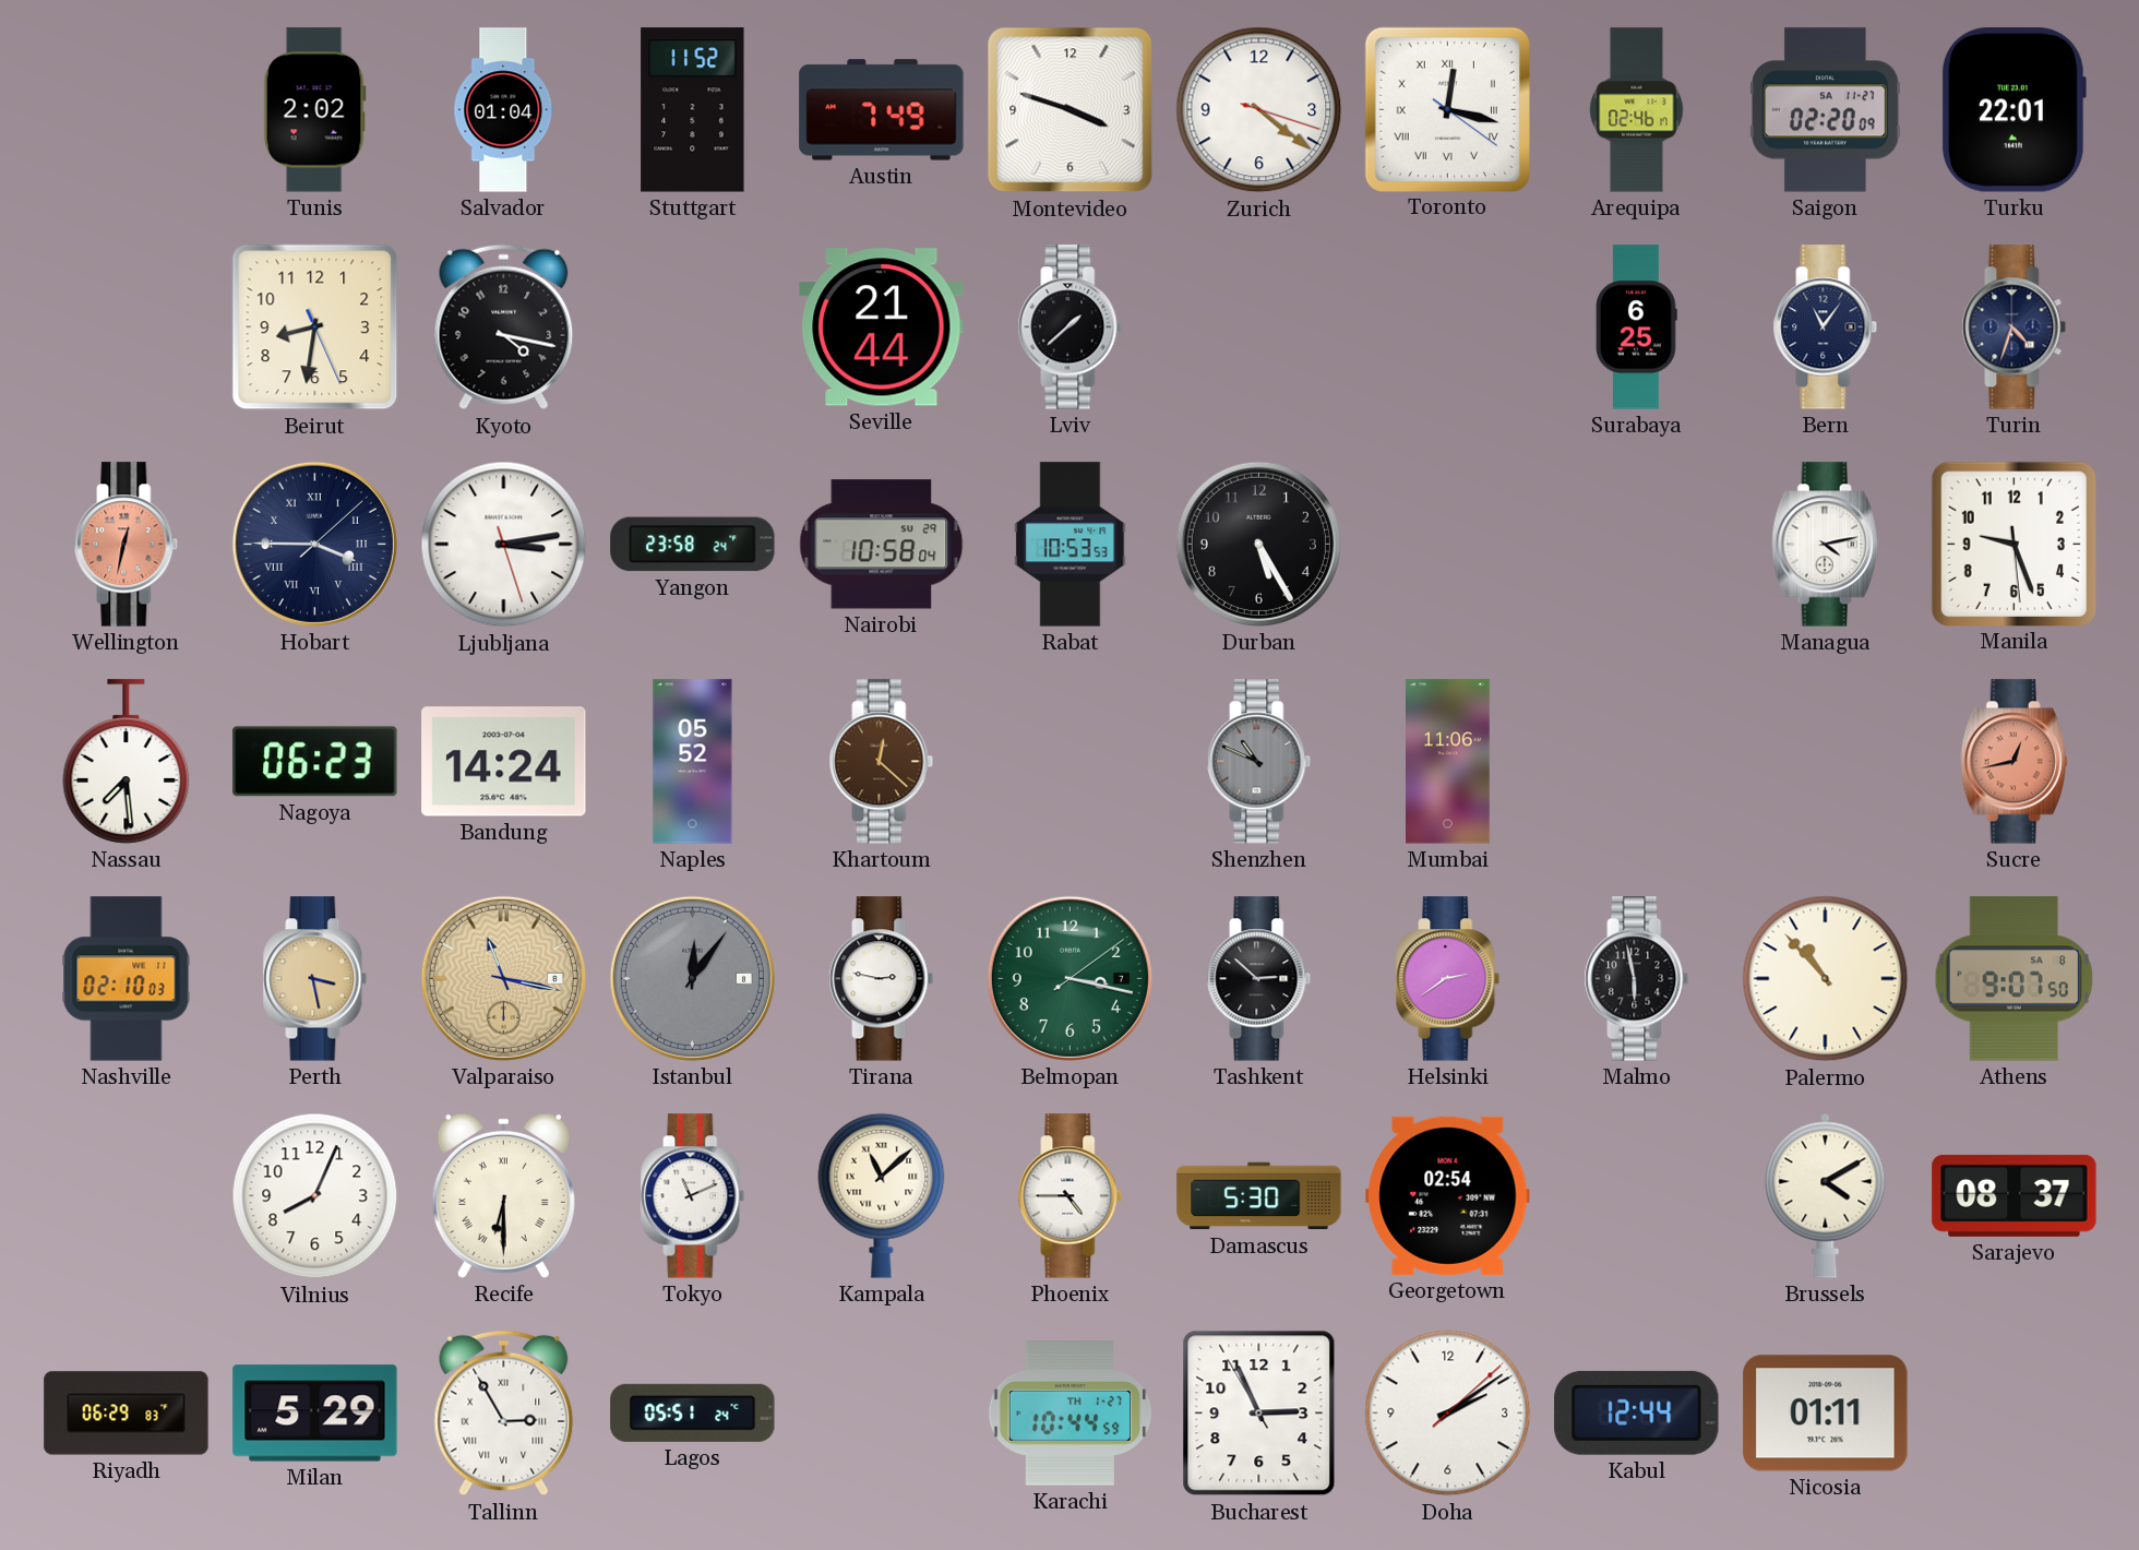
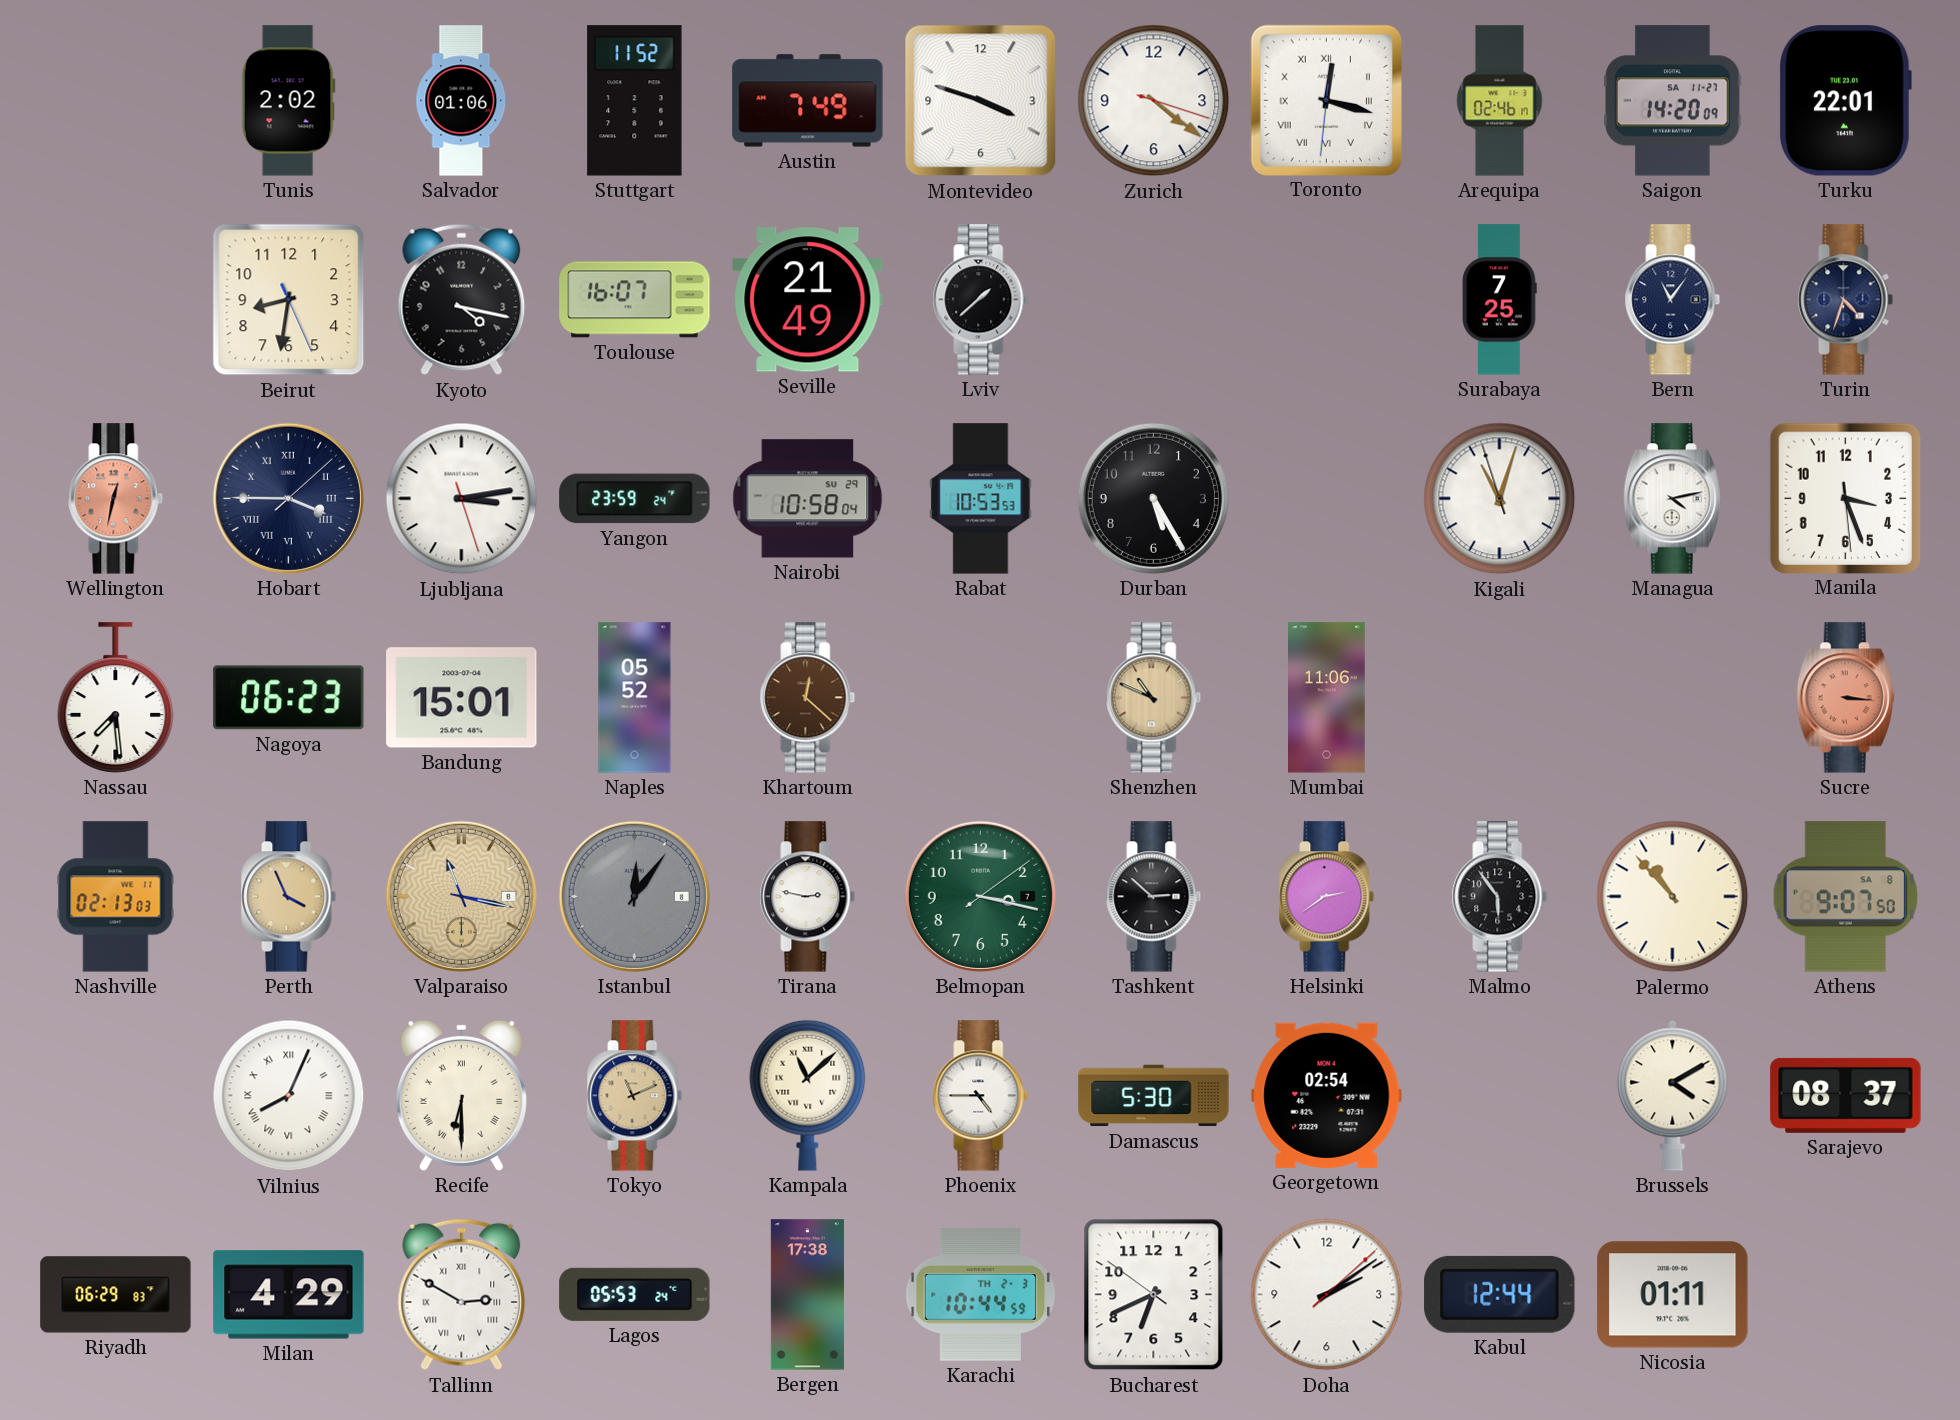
Salvador: 01:04 -> 01:06 (462, 101)
Toronto: 12:17:21 -> 12:17:31 (1326, 100)
Saigon: 02:20 -> 14:20 (1673, 101)
Toulouse: none -> 16:07 (635, 300)
Seville: 21:44 -> 21:49 (808, 300)
Surabaya: 6:25 -> 7:25 (1500, 300)
Yangon: 23:58 -> 23:59 (635, 499)
Kigali: none -> 11:02 (1500, 499)
Manila: 9:26 -> 3:26 (1845, 498)
Bandung: 14:24 -> 15:01 (462, 698)
Shenzhen dial: grey -> champagne (1154, 698)
Sucre: 12:43 -> 3:16 (1845, 698)
Nashville: 02:10 -> 02:13 (116, 897)
Perth: 3:28 -> 3:56 (289, 897)
Malmo: 5:58 -> 5:54 (1500, 897)
Vilnius numerals: Arabic -> Roman (289, 1096)
Tokyo dial: white -> champagne (635, 1096)
Milan: 5:29 -> 4:29 (289, 1295)
Tallinn: 2:55 -> 2:50 (462, 1295)
Lagos: 05:51 -> 05:53 (635, 1294)
Bergen: none -> 17:38 (807, 1295)
Karachi date: TH 1-27 -> TH 2-3 (981, 1295)
Bucharest: 2:55 -> 6:40 (1154, 1295)
